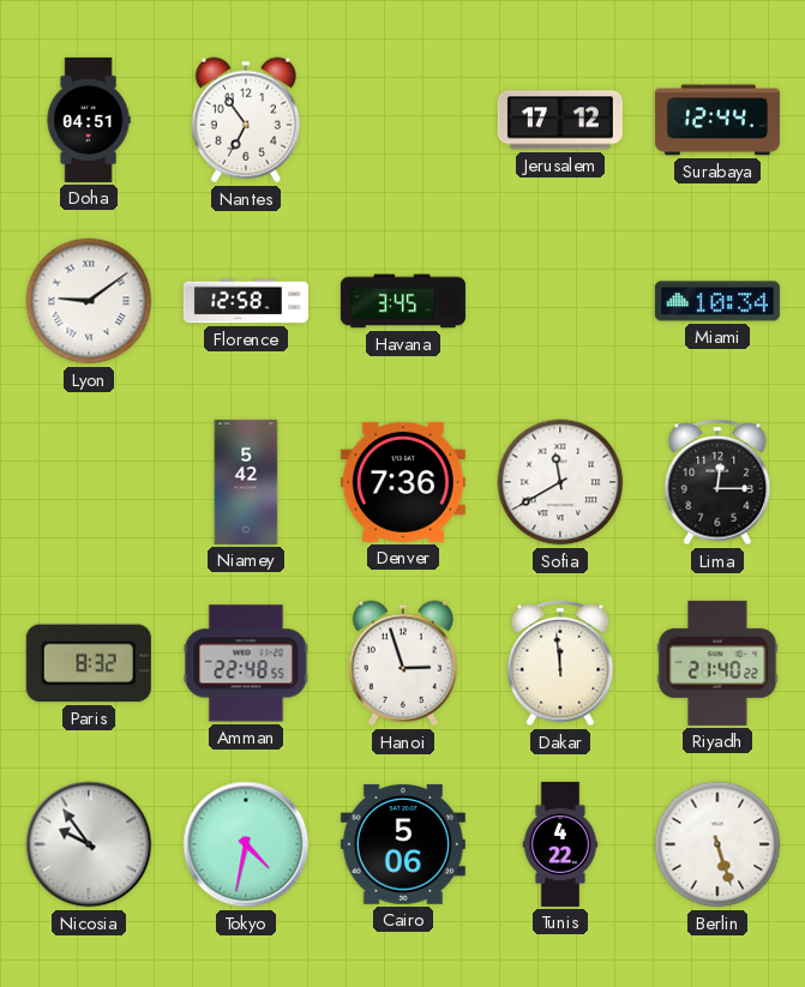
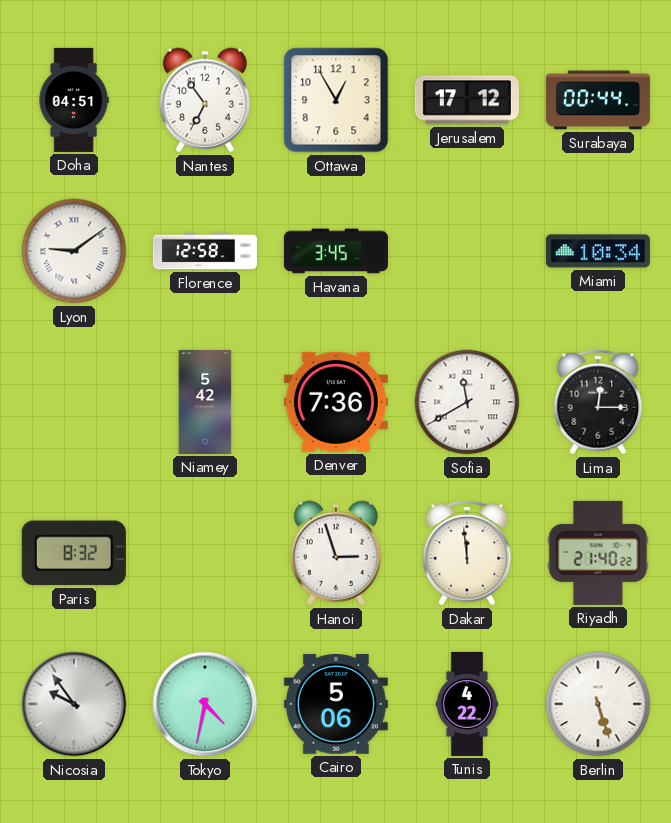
Ottawa: none -> 12:55 (336, 100)
Surabaya: 12:44 -> 00:44 (598, 100)
Amman: 22:48 -> none (246, 663)
